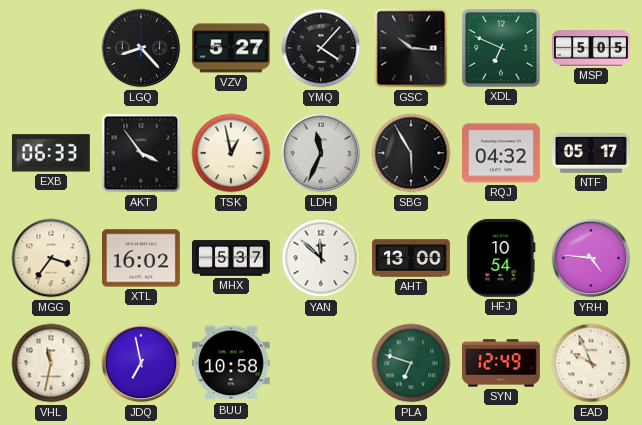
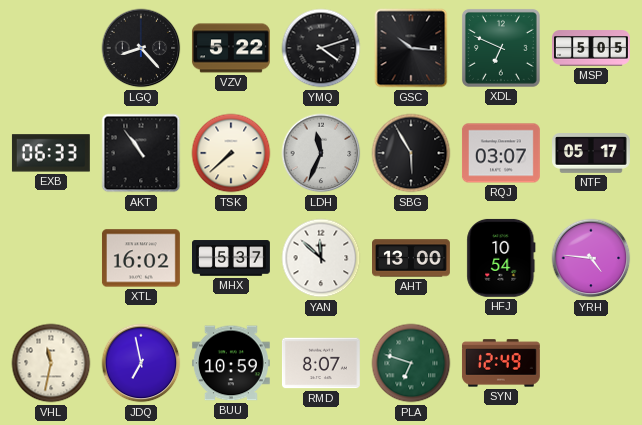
VZV: 5:27 -> 5:22 (231, 48)
YMQ: 4:07 -> 4:12 (321, 48)
AKT: 3:54 -> 10:54 (141, 153)
TSK: 12:58 -> 7:38 (231, 153)
RQJ: 04:32 -> 03:07 (501, 153)
MGG: 3:36 -> none (51, 258)
BUU: 10:58 -> 10:59 (231, 363)
RMD: none -> 8:07 (321, 363)
EAD: 9:56 -> none (591, 363)
